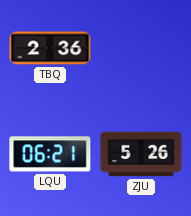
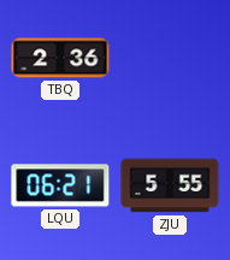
ZJU: 5:26 -> 5:55 (170, 185)
